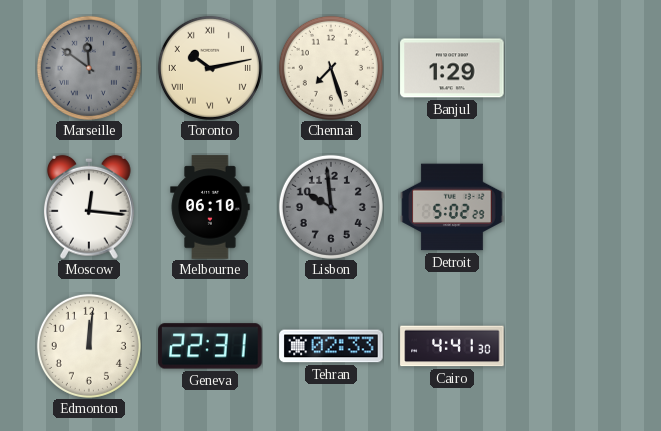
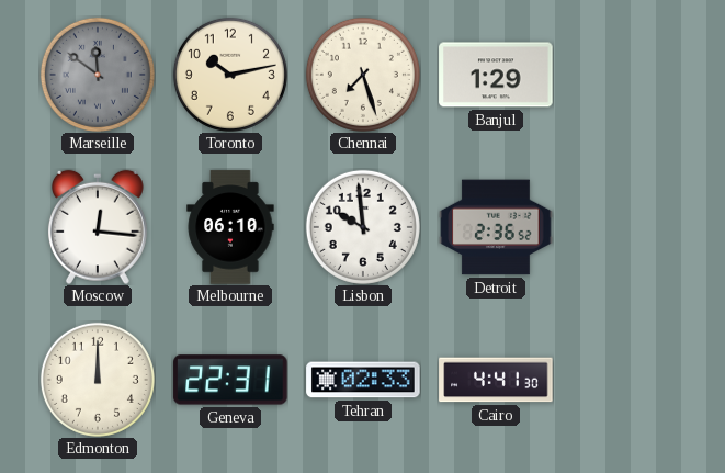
Toronto numerals: Roman -> Arabic (230, 75)
Lisbon dial: grey -> white (363, 227)
Detroit: 5:02 -> 2:36 (496, 227)
Edmonton: 12:01 -> 12:00 (98, 380)
